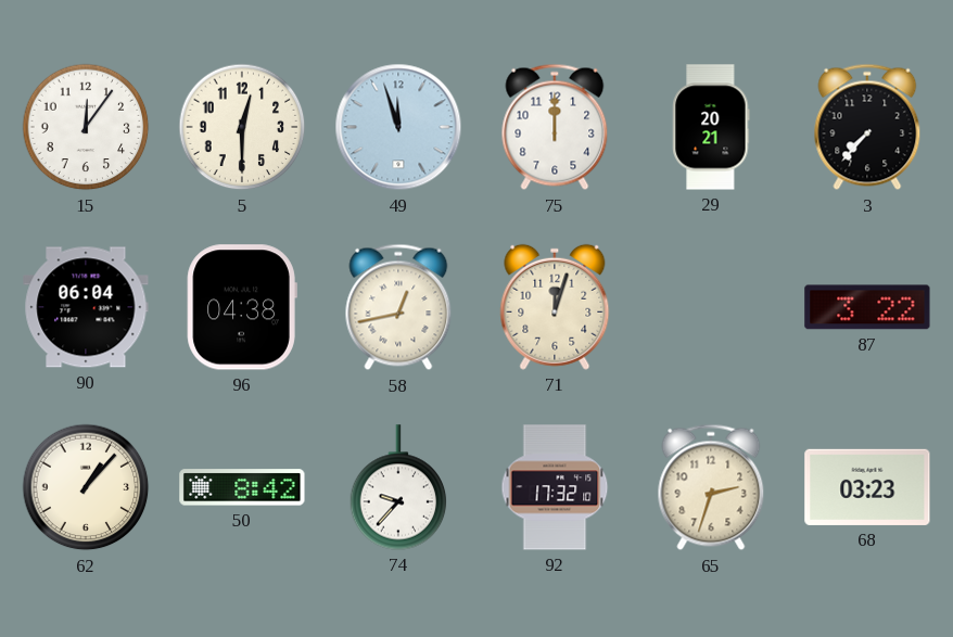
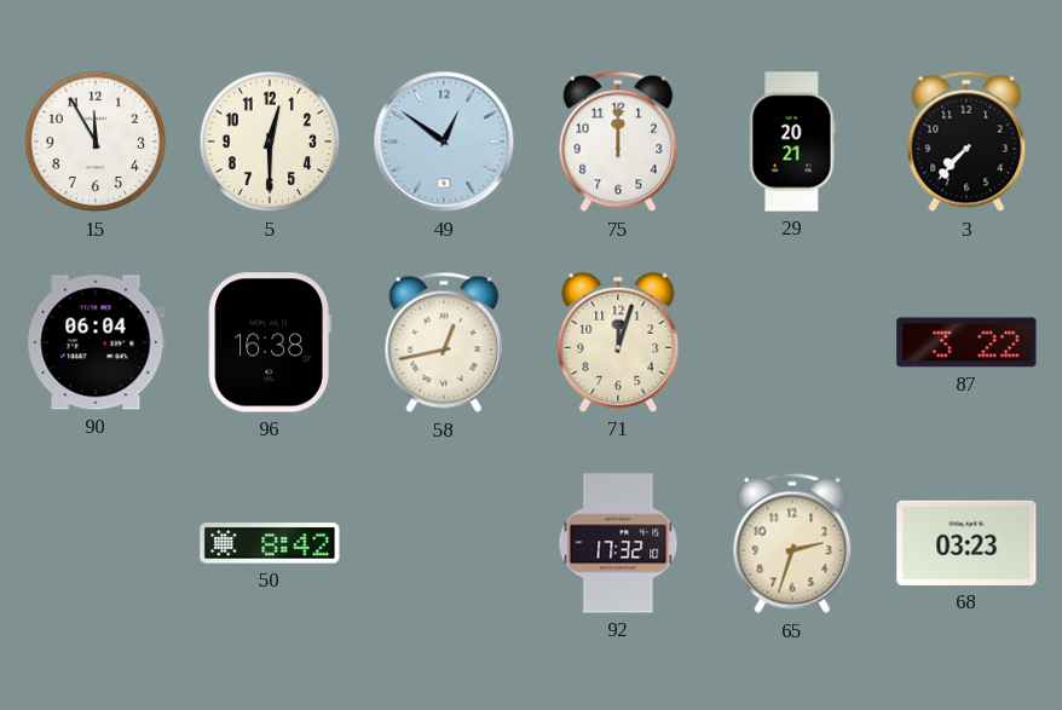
15: 12:06 -> 11:55 (96, 142)
49: 11:57 -> 12:51 (444, 142)
96: 04:38 -> 16:38 (270, 342)
62: 1:07 -> none (86, 487)
74: 9:37 -> none (398, 487)
